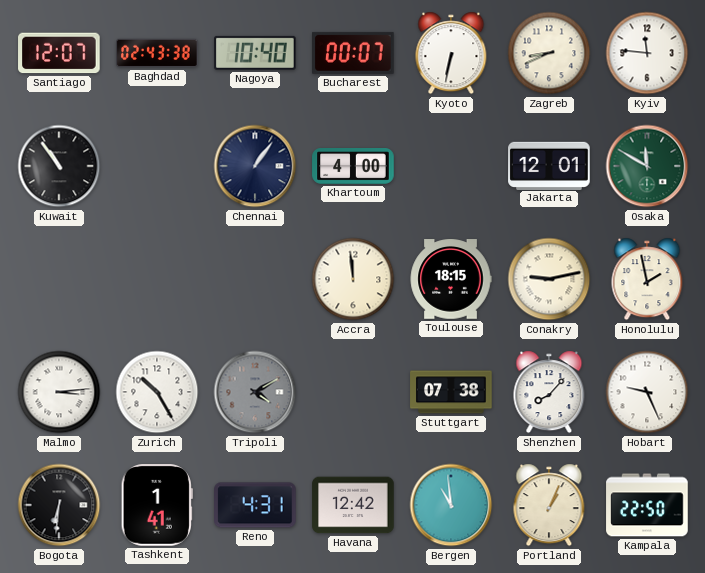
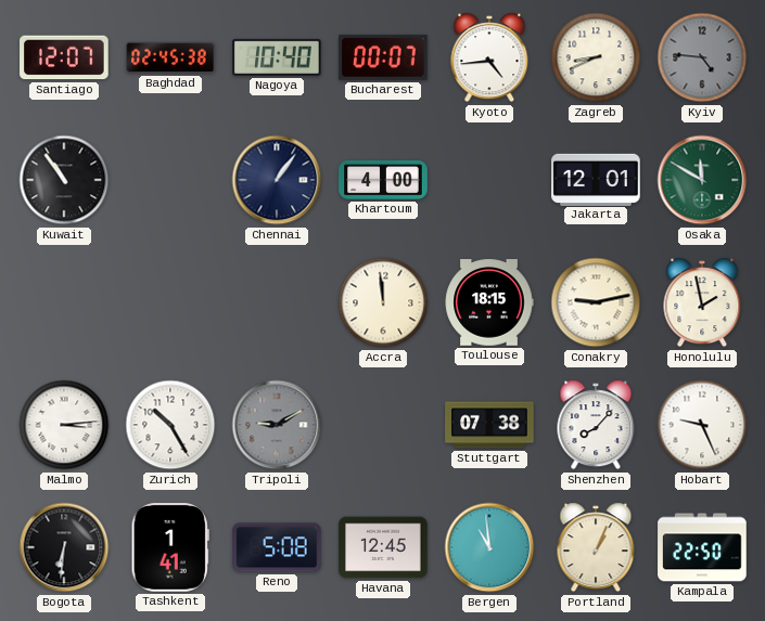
Baghdad: 02:43 -> 02:45 (170, 57)
Kyoto: 6:32 -> 4:44 (489, 57)
Kyiv: 11:46 -> 4:46 (702, 57)
Kyiv dial: white -> grey (702, 57)
Tripoli: 4:10 -> 9:10 (277, 425)
Reno: 4:31 -> 5:08 (277, 547)
Havana: 12:42 -> 12:45 (383, 547)
